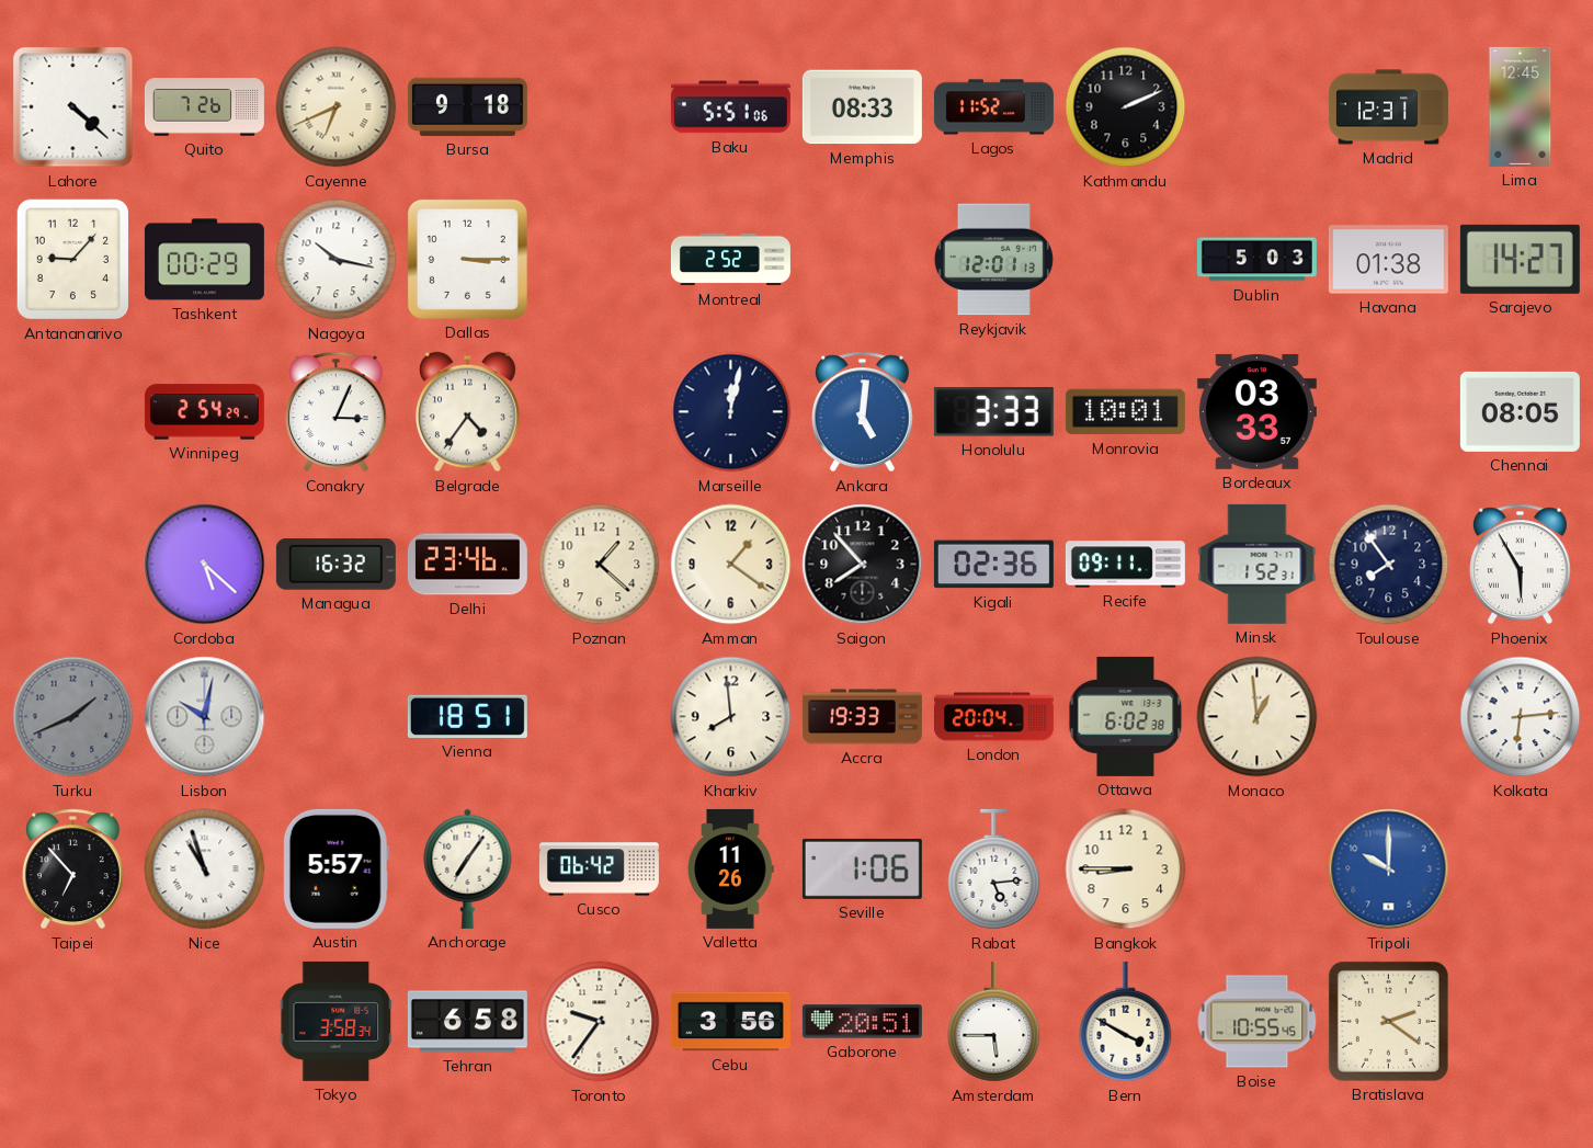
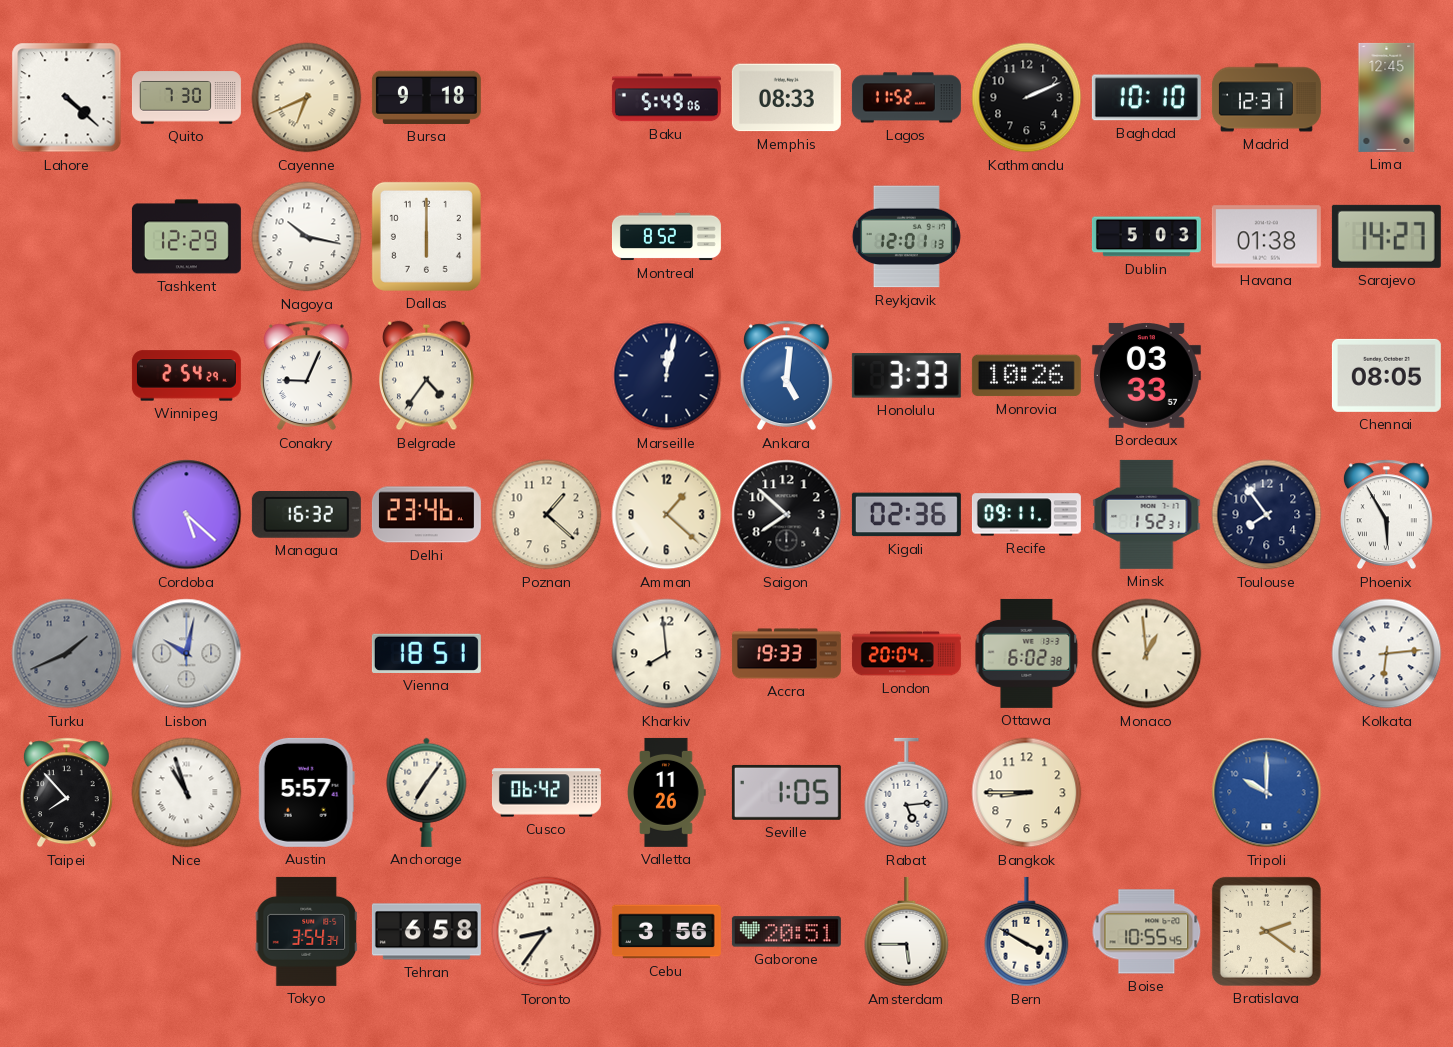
Quito: 7:26 -> 7:30 (186, 98)
Baku: 5:51 -> 5:49 (666, 98)
Baghdad: none -> 10:10 (1146, 98)
Antananarivo: 9:07 -> none (73, 260)
Tashkent: 00:29 -> 12:29 (186, 237)
Dallas: 3:15 -> 6:00 (426, 236)
Montreal: 2:52 -> 8:52 (666, 237)
Conakry: 3:04 -> 9:04 (306, 376)
Monrovia: 10:01 -> 10:26 (1026, 376)
Amman: 1:21 -> 1:22 (667, 515)
Saigon: 7:53 -> 7:52 (787, 515)
Taipei: 6:53 -> 7:53 (66, 793)
Seville: 1:06 -> 1:05 (786, 792)
Tokyo: 3:58 -> 3:54 (307, 931)
Toronto: 9:36 -> 8:36 (547, 932)
